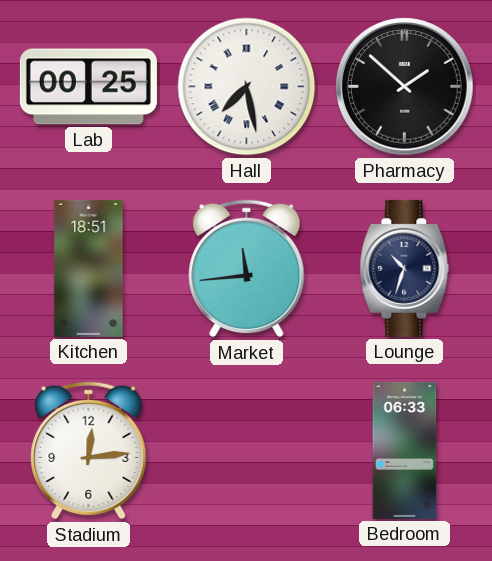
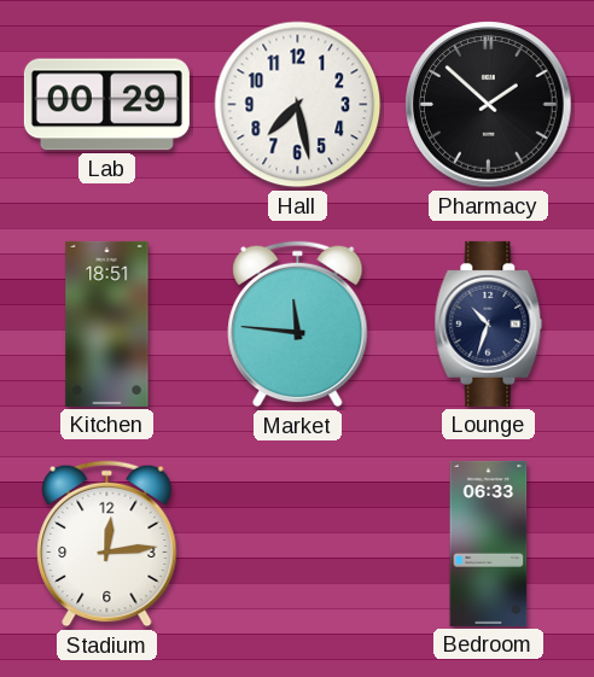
Lab: 00:25 -> 00:29 (106, 105)
Hall numerals: Roman -> Arabic (298, 105)
Market: 11:44 -> 11:46 (298, 325)
